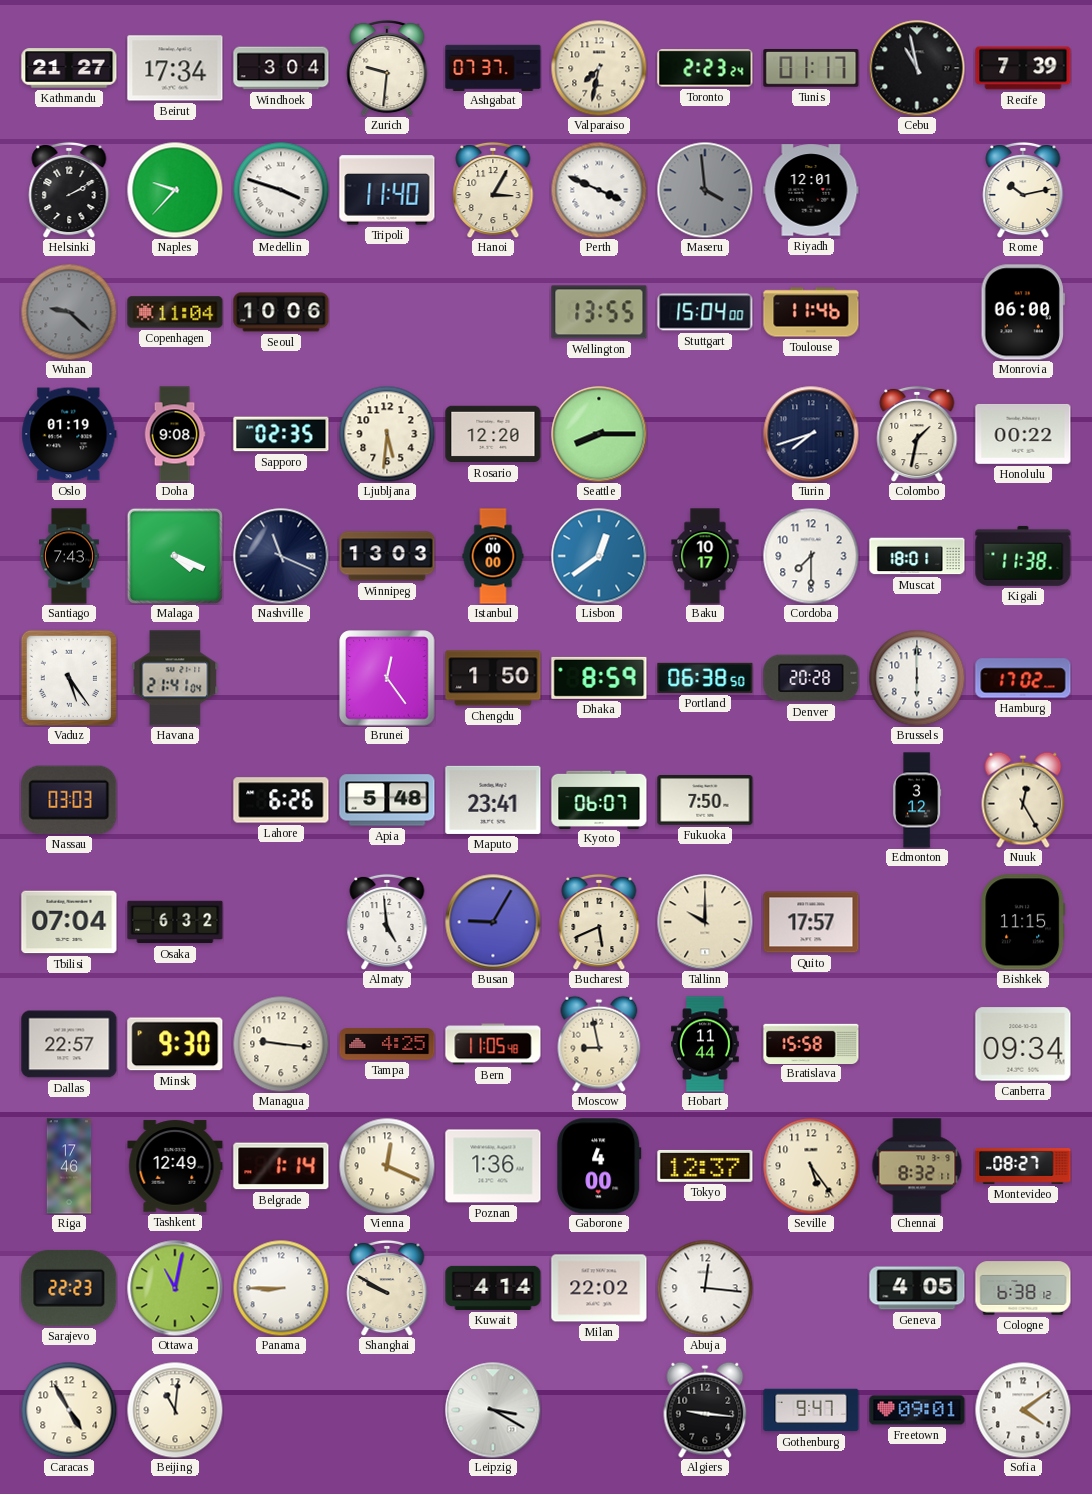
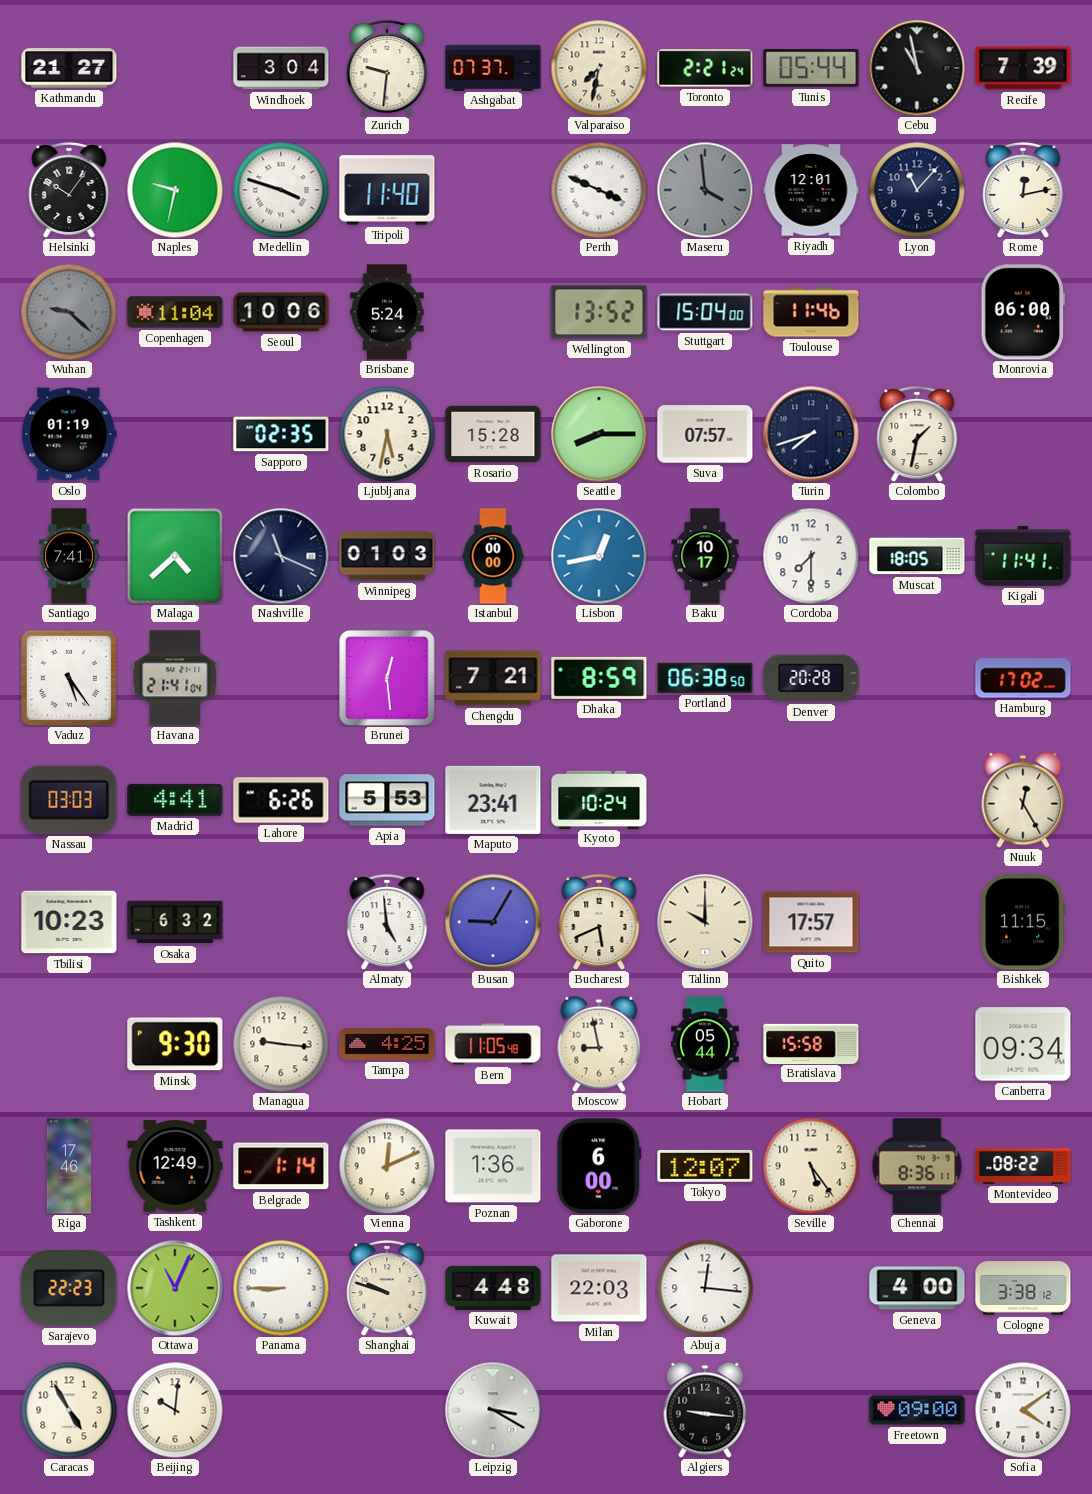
Beirut: 17:34 -> none (175, 68)
Toronto: 2:23 -> 2:21 (705, 68)
Tunis: 01:17 -> 05:44 (811, 68)
Helsinki: 2:10 -> 10:06 (69, 190)
Naples: 9:37 -> 9:32 (175, 190)
Hanoi: 3:05 -> none (493, 190)
Lyon: none -> 11:07 (917, 190)
Rome: 10:13 -> 12:13 (1023, 190)
Brisbane: none -> 5:24 (387, 312)
Wellington: 13:55 -> 13:52 (599, 312)
Doha: 9:08 -> none (175, 434)
Ljubljana: 5:31 -> 5:32 (387, 434)
Rosario: 12:20 -> 15:28 (493, 434)
Suva: none -> 07:57 (705, 434)
Honolulu: 00:22 -> none (1023, 434)
Santiago: 7:43 -> 7:41 (69, 556)
Malaga: 4:19 -> 4:38 (175, 556)
Winnipeg: 13:03 -> 01:03 (387, 556)
Lisbon: 12:39 -> 12:43 (599, 556)
Muscat: 18:01 -> 18:05 (917, 556)
Kigali: 11:38 -> 11:41 (1023, 556)
Brunei: 12:24 -> 12:29 (387, 678)
Chengdu: 1:50 -> 7:21 (493, 678)
Brussels: 6:00 -> none (917, 678)
Madrid: none -> 4:41 (175, 800)
Apia: 5:48 -> 5:53 (387, 800)
Kyoto: 06:07 -> 10:24 (599, 799)
Fukuoka: 7:50 -> none (705, 801)
Edmonton: 3:12 -> none (917, 800)
Tbilisi: 07:04 -> 10:23 (69, 922)
Dallas: 22:57 -> none (69, 1044)
Hobart: 11:44 -> 05:44 (705, 1044)
Vienna: 12:19 -> 12:11 (387, 1166)
Gaborone: 4:00 -> 6:00 (599, 1166)
Tokyo: 12:37 -> 12:07 (705, 1166)
Chennai: 8:32 -> 8:36 (917, 1166)
Montevideo: 08:27 -> 08:22 (1023, 1166)
Ottawa: 11:02 -> 11:04 (175, 1288)
Shanghai: 9:50 -> 9:48 (387, 1288)
Kuwait: 4:14 -> 4:48 (493, 1288)
Milan: 22:02 -> 22:03 (599, 1288)
Geneva: 4:05 -> 4:00 (917, 1288)
Cologne: 6:38 -> 3:38 (1023, 1288)
Beijing: 11:01 -> 10:01 (175, 1410)
Gothenburg: 9:47 -> none (811, 1410)
Freetown: 09:01 -> 09:00 (917, 1410)
